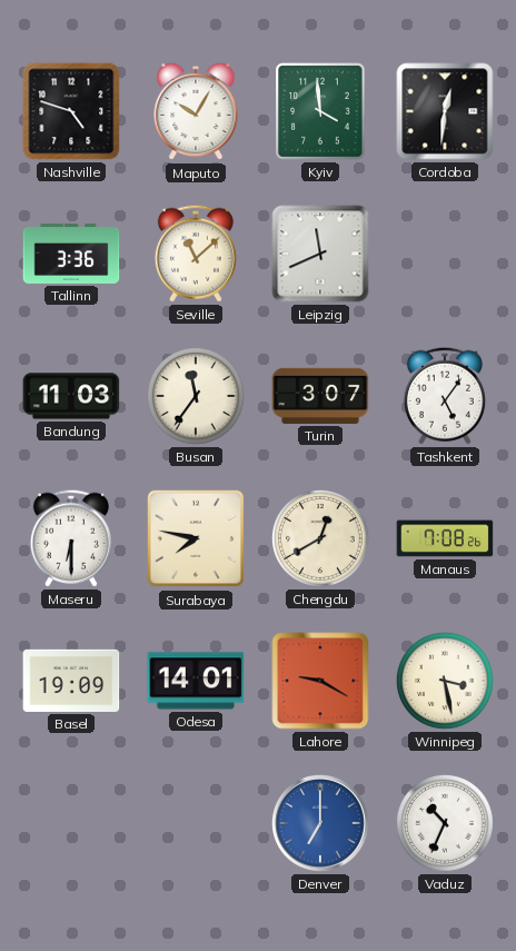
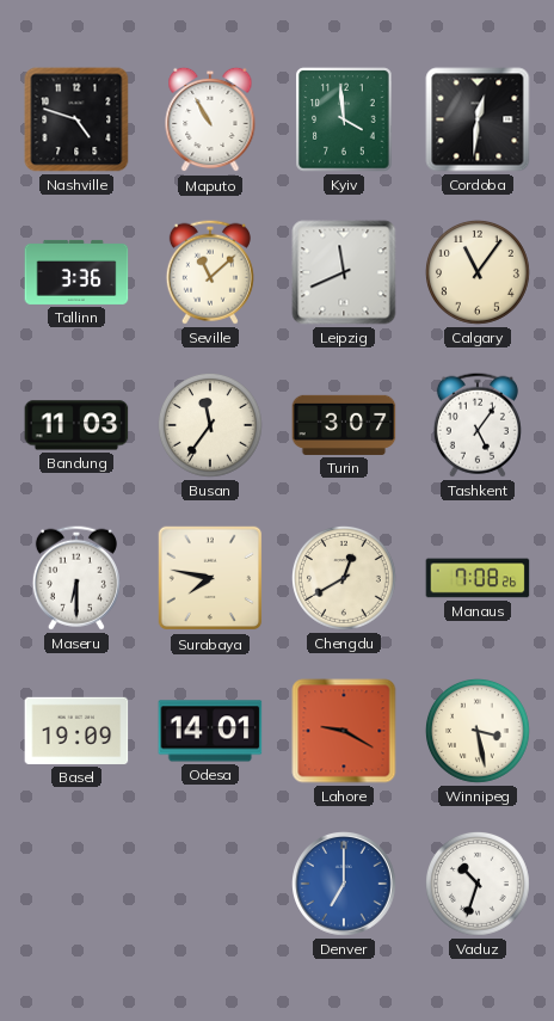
Maputo: 10:05 -> 10:55 (210, 119)
Calgary: none -> 11:06 (478, 272)
Vaduz: 10:34 -> 10:33 (478, 884)
